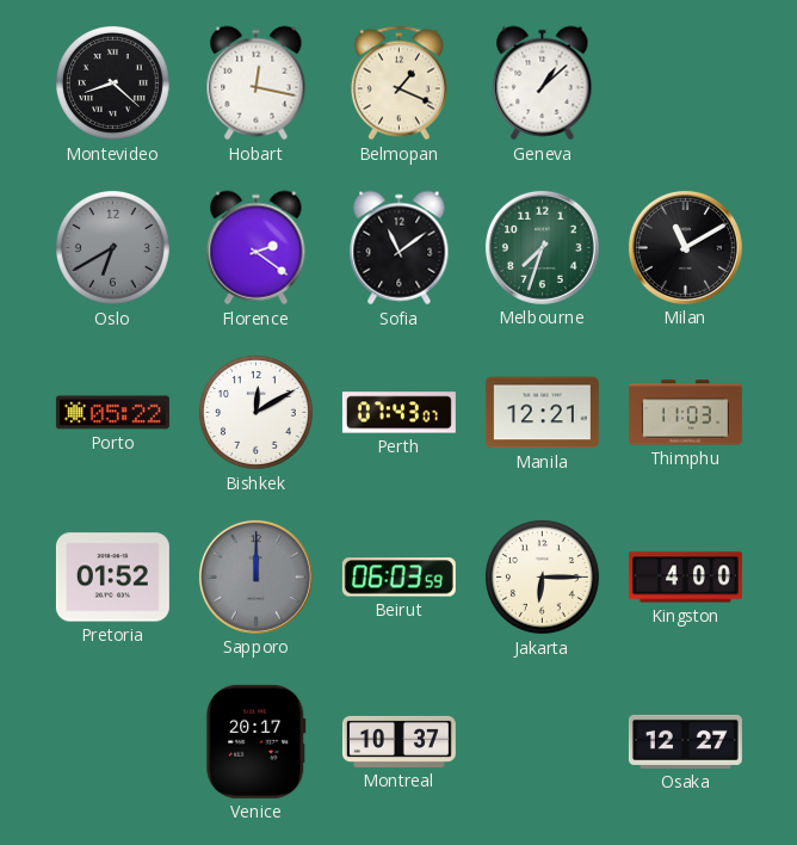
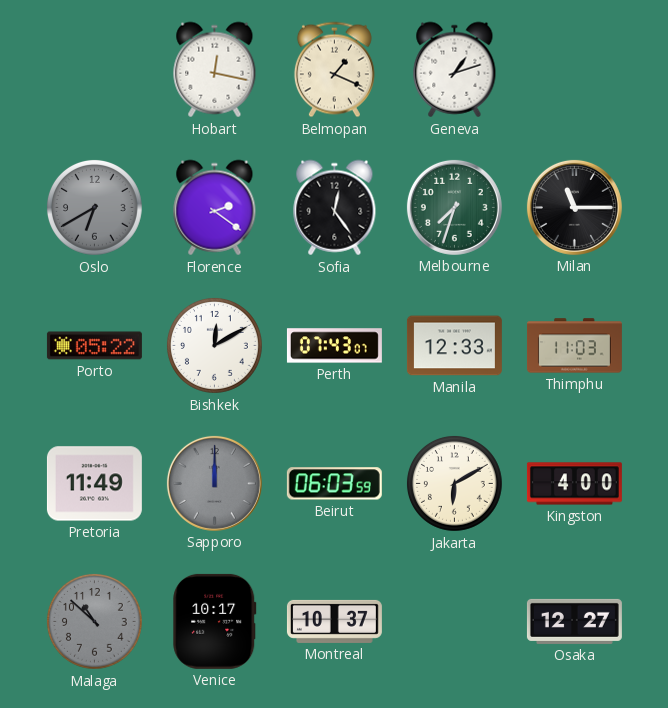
Montevideo: 8:22 -> none (113, 84)
Geneva: 1:08 -> 1:12 (455, 70)
Sofia: 11:09 -> 12:24 (335, 208)
Milan: 11:10 -> 11:15 (574, 207)
Manila: 12:21 -> 12:33 (454, 346)
Pretoria: 01:52 -> 11:49 (94, 484)
Jakarta: 6:15 -> 6:10 (455, 484)
Malaga: none -> 10:52 (95, 622)
Venice: 20:17 -> 10:17 (215, 621)
